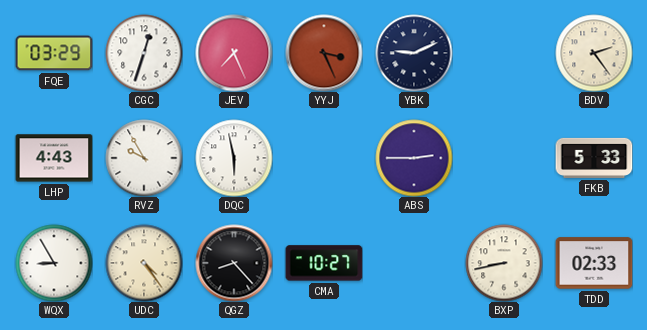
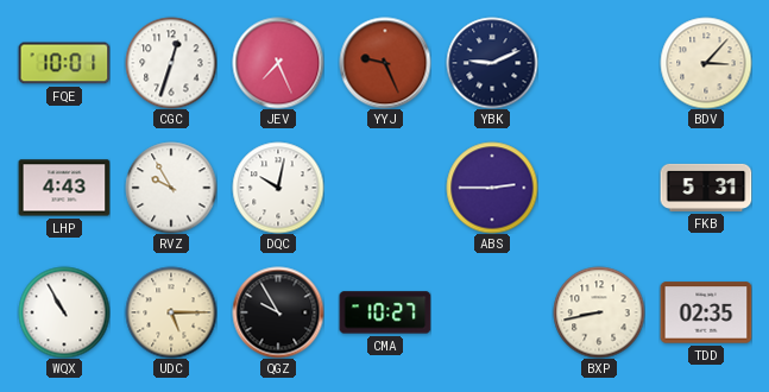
FQE: 03:29 -> 10:01 (64, 63)
YYJ: 3:26 -> 9:26 (385, 63)
BDV: 2:24 -> 3:07 (706, 63)
DQC: 5:58 -> 10:02 (278, 188)
FKB: 5:33 -> 5:31 (706, 188)
WQX: 8:55 -> 10:55 (64, 312)
UDC: 4:24 -> 5:15 (171, 312)
QGZ: 8:23 -> 9:55 (278, 312)
TDD: 02:33 -> 02:35 (706, 312)
